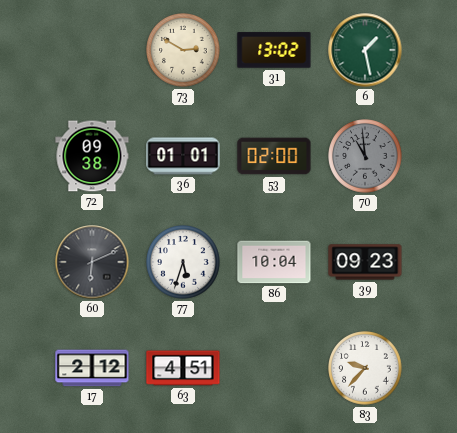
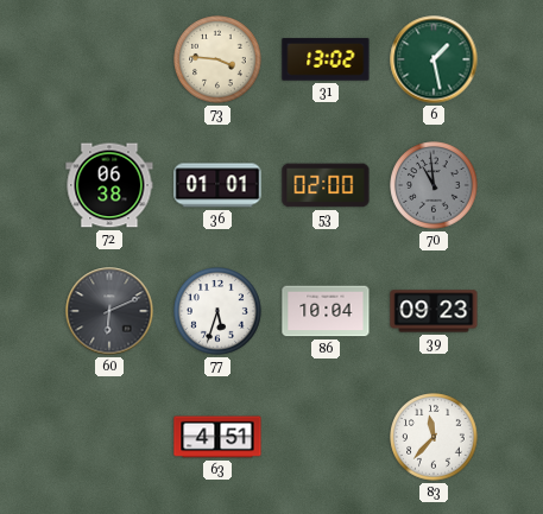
73: 2:50 -> 3:46 (217, 59)
72: 09:38 -> 06:38 (109, 185)
17: 2:12 -> none (92, 368)
83: 9:37 -> 11:37 (434, 437)
